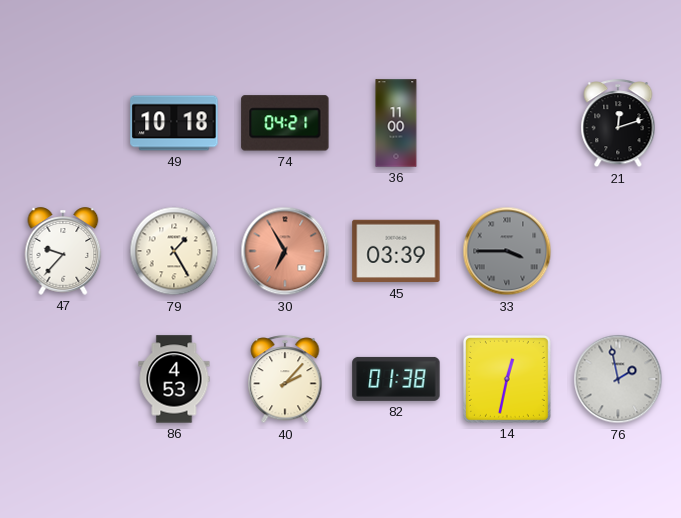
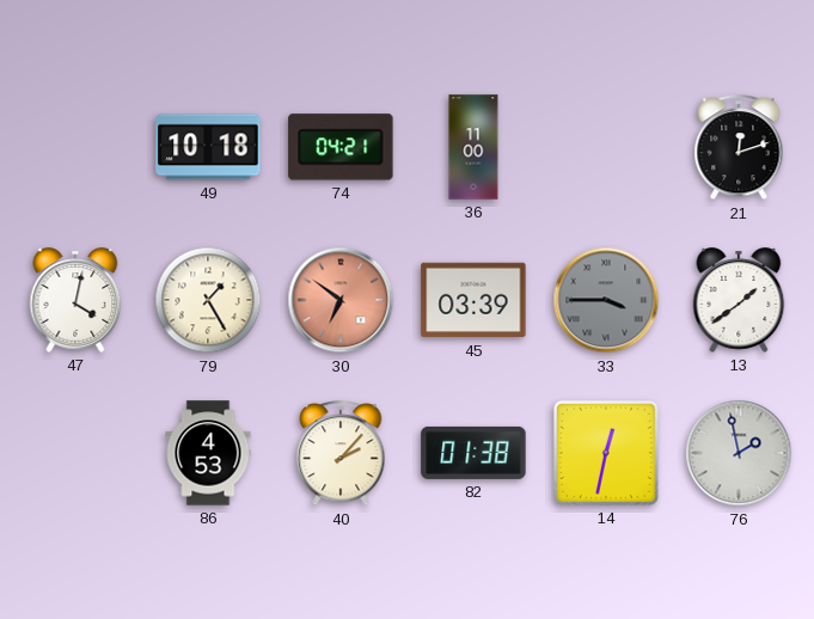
47: 9:37 -> 4:02 (75, 300)
30: 6:55 -> 6:51 (341, 300)
13: none -> 1:39 (739, 300)
